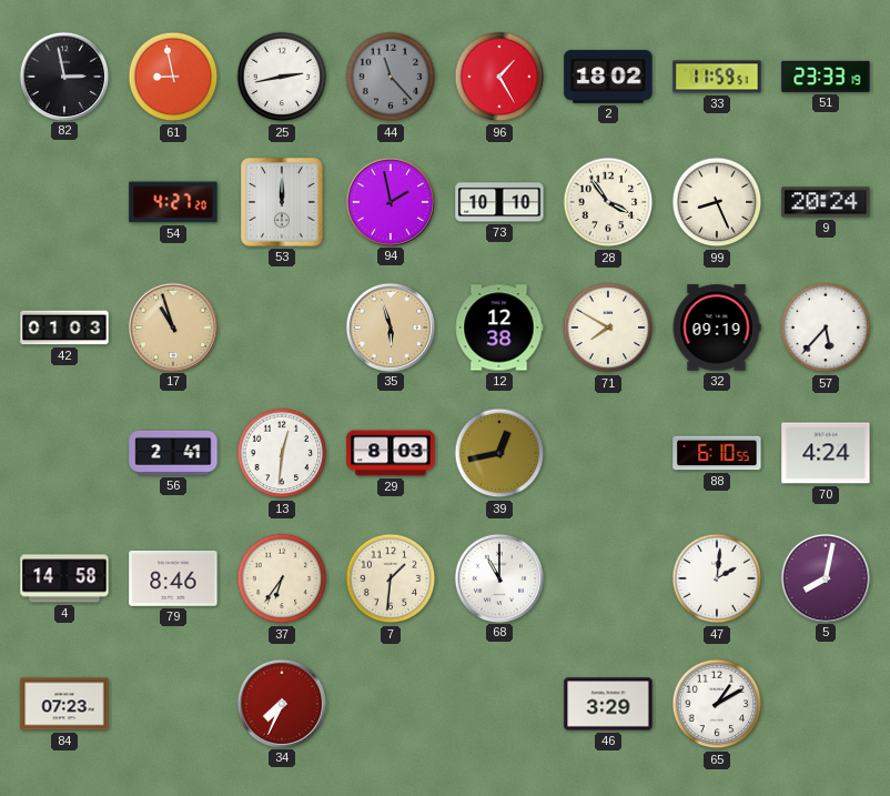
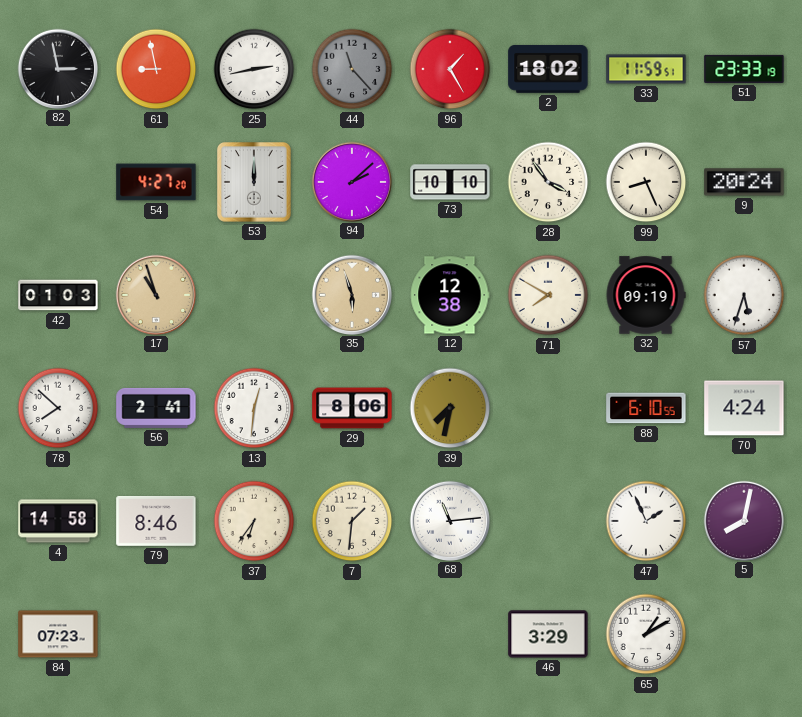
94: 1:58 -> 2:08 (351, 181)
57: 5:37 -> 5:33 (744, 295)
78: none -> 7:52 (58, 408)
29: 8:03 -> 8:06 (352, 408)
39: 12:43 -> 7:32 (450, 408)
68: 11:00 -> 11:14 (449, 520)
47: 2:01 -> 1:56 (646, 521)
34: 7:34 -> none (281, 703)
